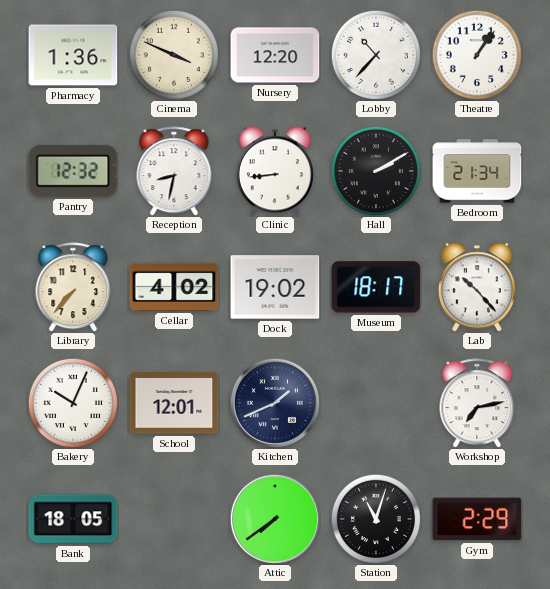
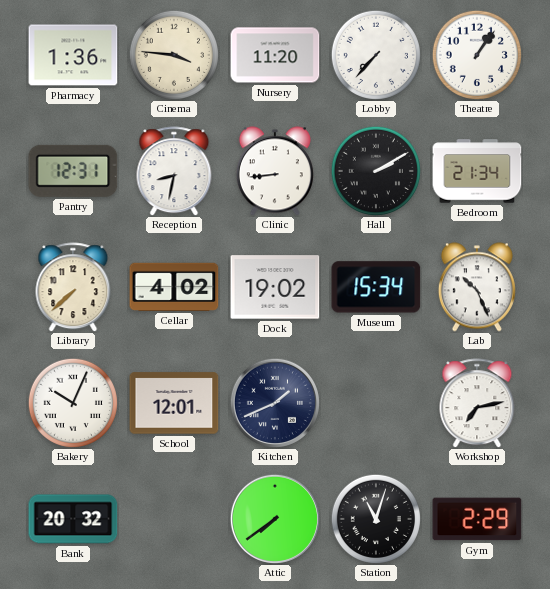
Cinema: 3:49 -> 3:46 (174, 55)
Nursery: 12:20 -> 11:20 (275, 55)
Lobby: 10:37 -> 7:37 (376, 55)
Pantry: 12:32 -> 12:31 (73, 171)
Library: 7:37 -> 7:38 (73, 287)
Museum: 18:17 -> 15:34 (376, 287)
Lab: 10:23 -> 10:26 (477, 287)
Bank: 18:05 -> 20:32 (73, 519)
